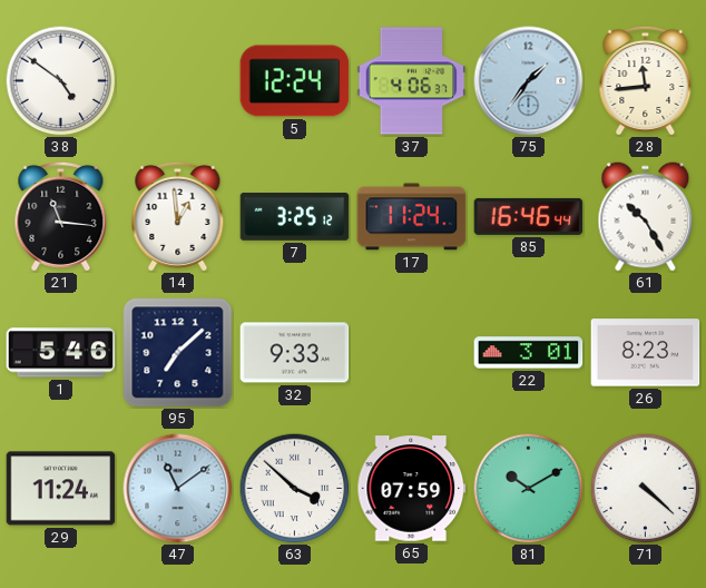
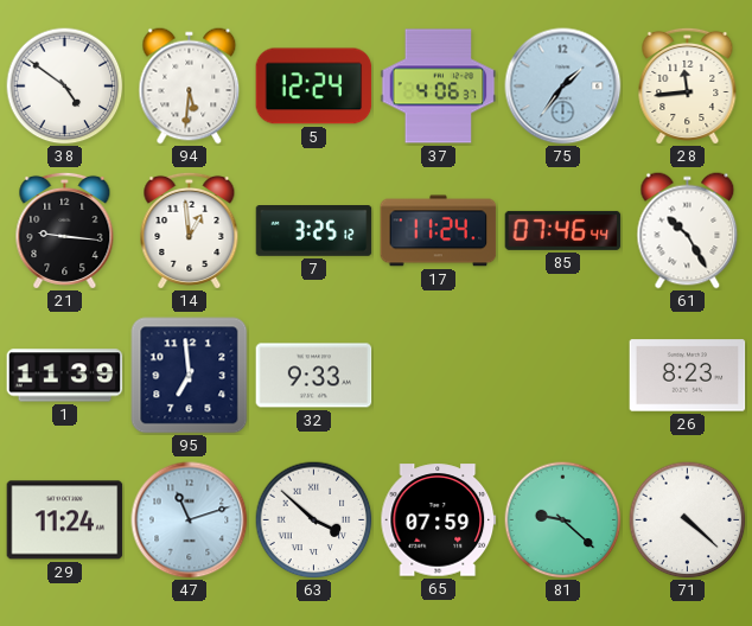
94: none -> 5:31 (190, 87)
21: 11:16 -> 9:16 (65, 230)
85: 16:46 -> 07:46 (563, 230)
1: 5:46 -> 11:39 (65, 376)
95: 7:08 -> 6:59 (190, 376)
22: 3:01 -> none (529, 353)
47: 11:09 -> 11:12 (190, 520)
81: 10:10 -> 9:22 (563, 520)
